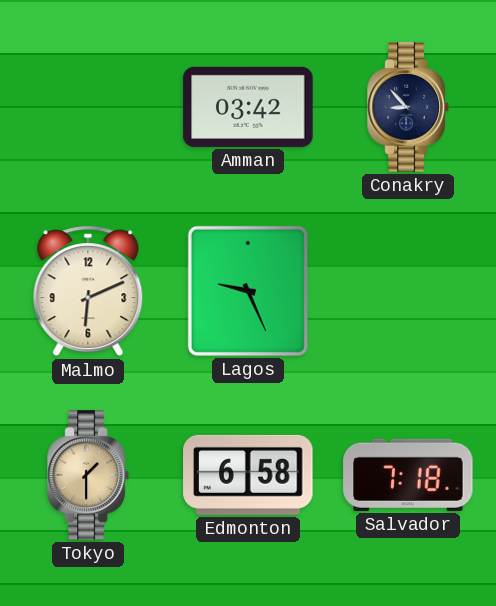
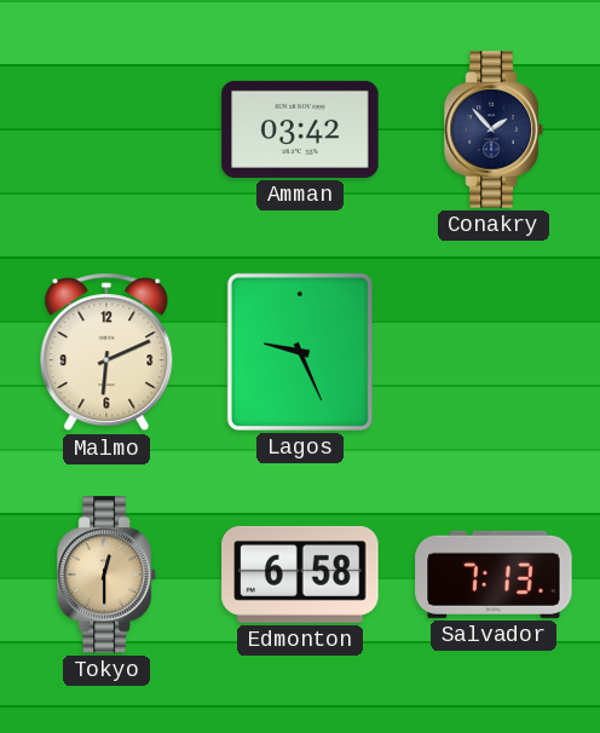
Conakry: 8:53 -> 1:53 (494, 129)
Tokyo: 1:30 -> 12:30 (106, 575)
Salvador: 7:18 -> 7:13 (494, 575)
